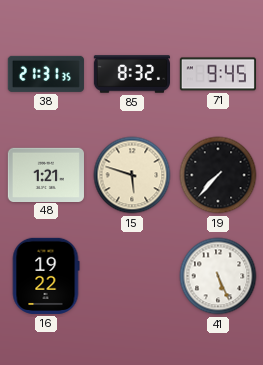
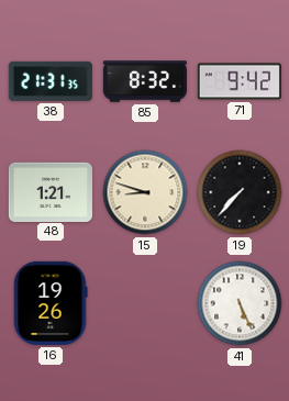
71: 9:45 -> 9:42 (238, 81)
15: 5:48 -> 8:48 (145, 192)
16: 19:22 -> 19:26 (51, 303)
